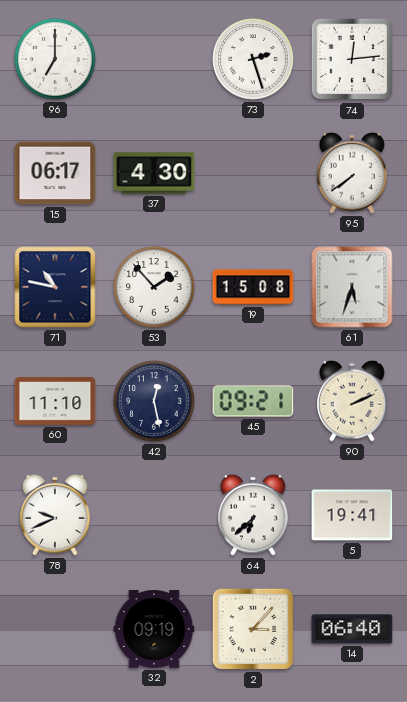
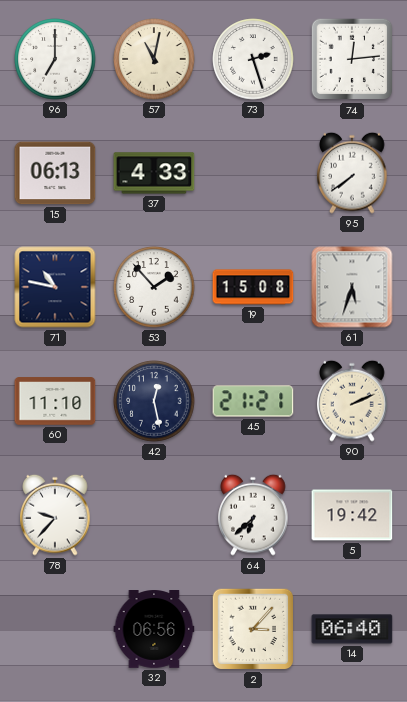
57: none -> 11:02 (154, 59)
15: 06:17 -> 06:13 (55, 173)
37: 4:30 -> 4:33 (154, 173)
45: 09:21 -> 21:21 (253, 401)
78: 9:41 -> 9:37 (55, 515)
5: 19:41 -> 19:42 (352, 515)
32: 09:19 -> 06:56 (154, 630)
